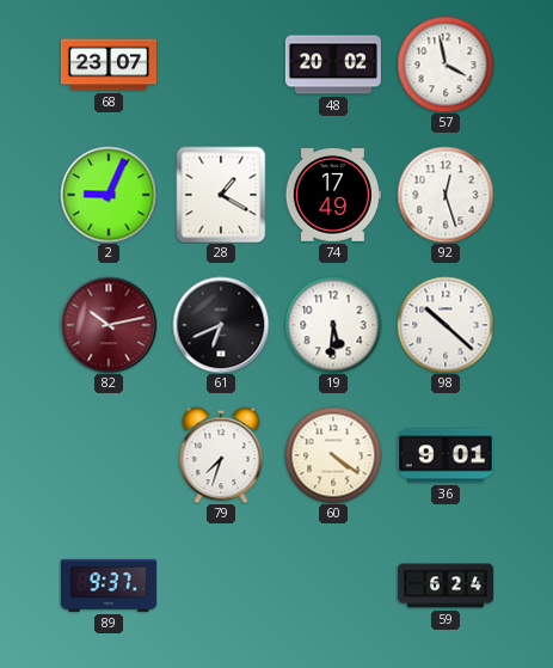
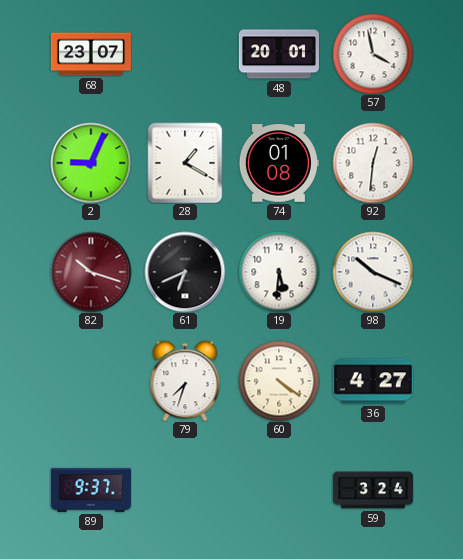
48: 20:02 -> 20:01 (279, 54)
74: 17:49 -> 01:08 (279, 163)
92: 12:27 -> 12:31 (373, 163)
82: 10:13 -> 10:18 (91, 272)
98: 10:22 -> 10:19 (373, 272)
36: 9:01 -> 4:27 (373, 381)
59: 6:24 -> 3:24 (373, 490)
